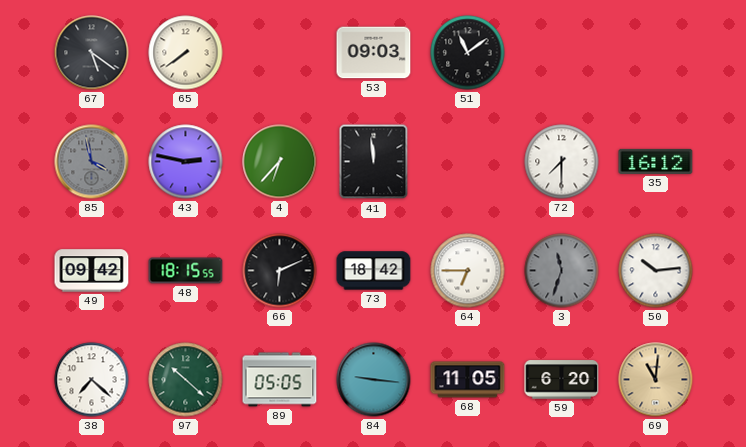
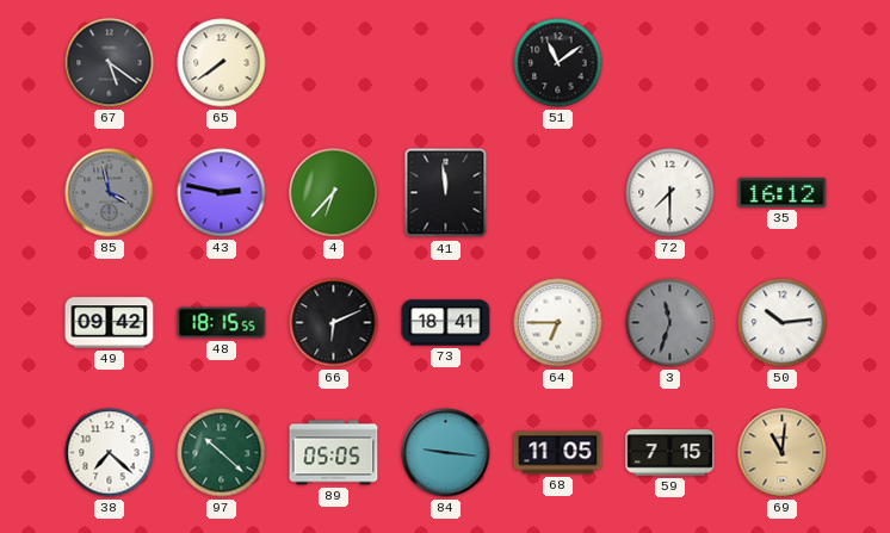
53: 09:03 -> none (374, 53)
73: 18:42 -> 18:41 (446, 323)
59: 6:20 -> 7:15 (670, 453)
